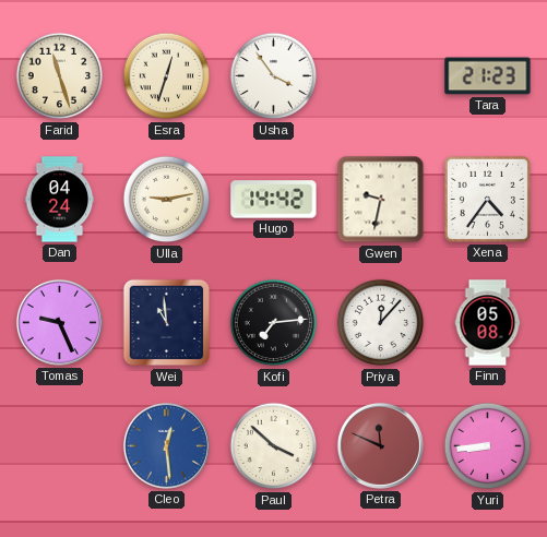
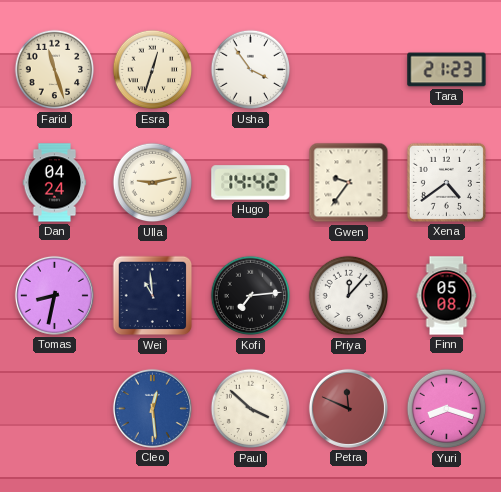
Gwen: 9:32 -> 9:36 (349, 183)
Xena: 4:36 -> 4:39 (446, 182)
Tomas: 9:26 -> 8:32 (54, 295)
Yuri: 8:44 -> 8:18 (447, 409)
